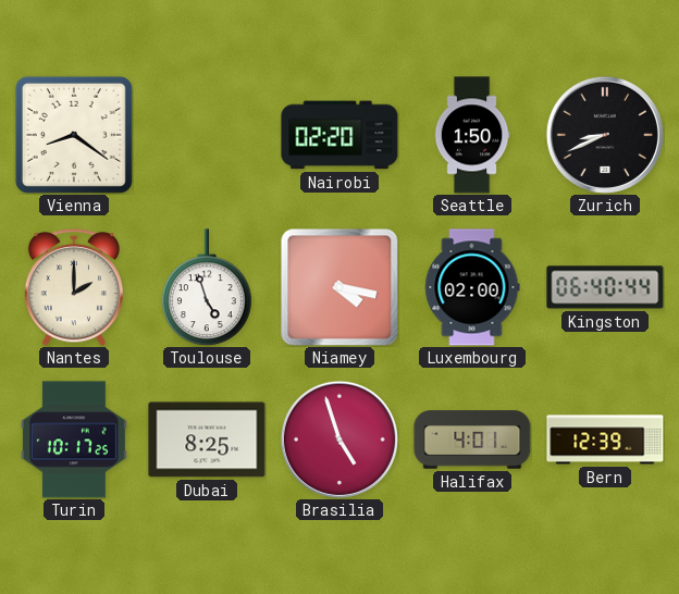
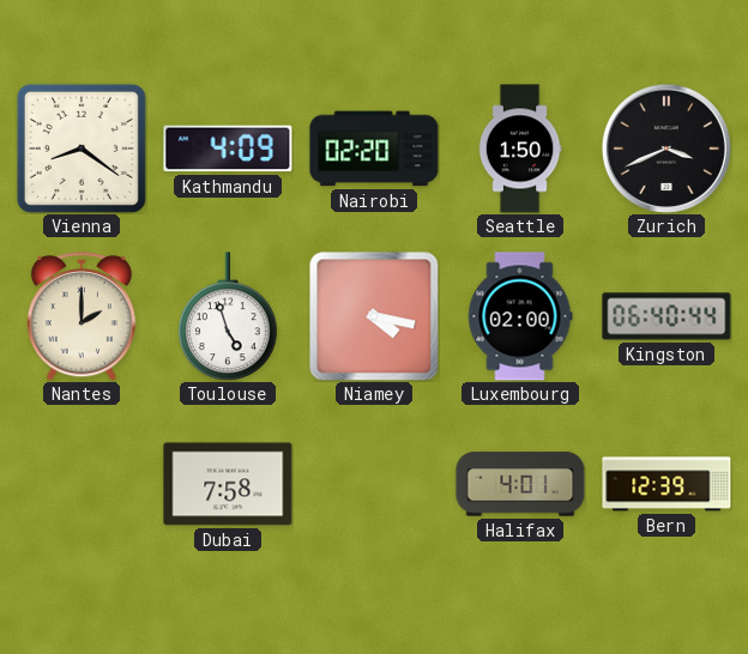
Kathmandu: none -> 4:09 (228, 149)
Zurich: 8:41 -> 3:41 (666, 149)
Turin: 10:17 -> none (74, 440)
Dubai: 8:25 -> 7:58 (228, 484)
Brasilia: 4:57 -> none (339, 440)
